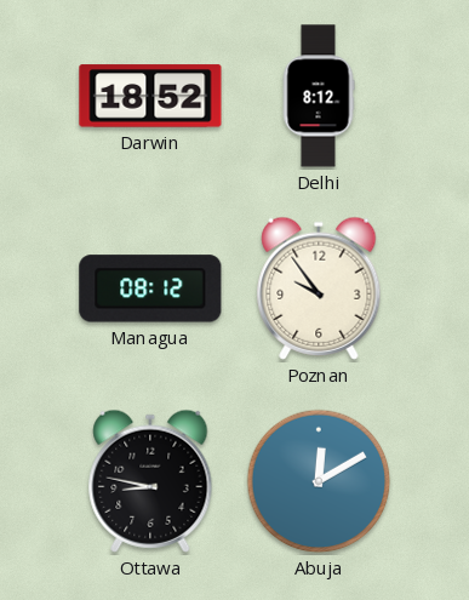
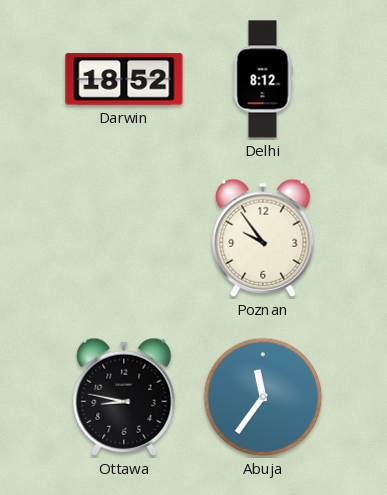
Managua: 08:12 -> none (150, 288)
Abuja: 12:10 -> 11:36 (263, 397)
